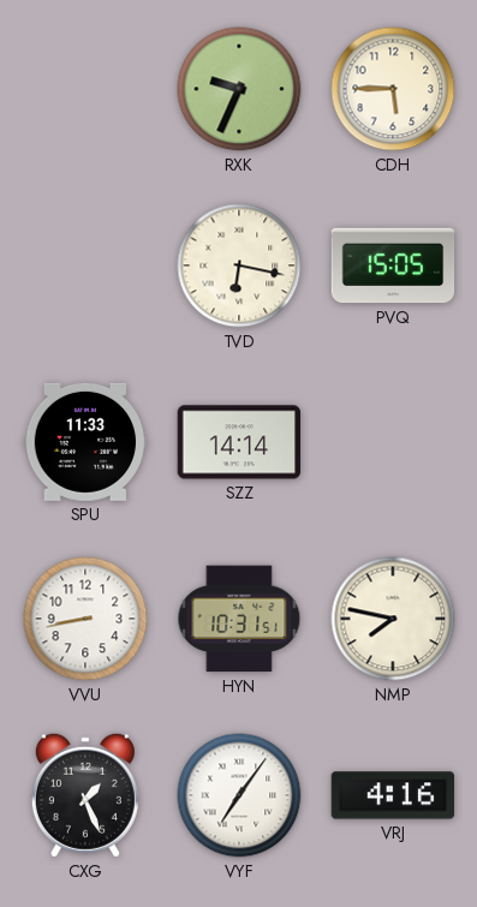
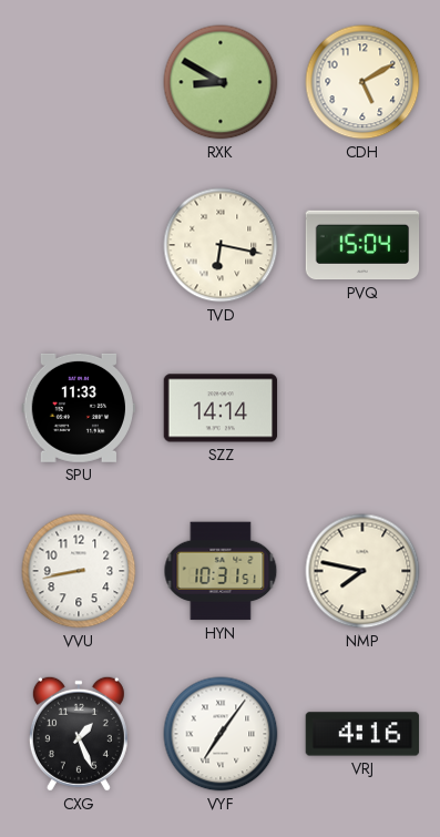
RXK: 9:34 -> 8:50 (221, 82)
CDH: 5:45 -> 5:10 (362, 82)
PVQ: 15:05 -> 15:04 (362, 245)
